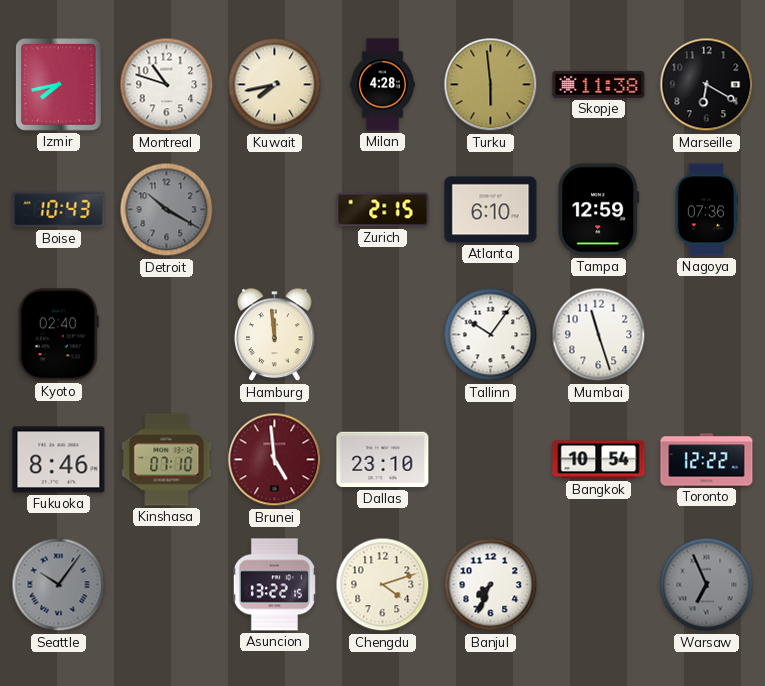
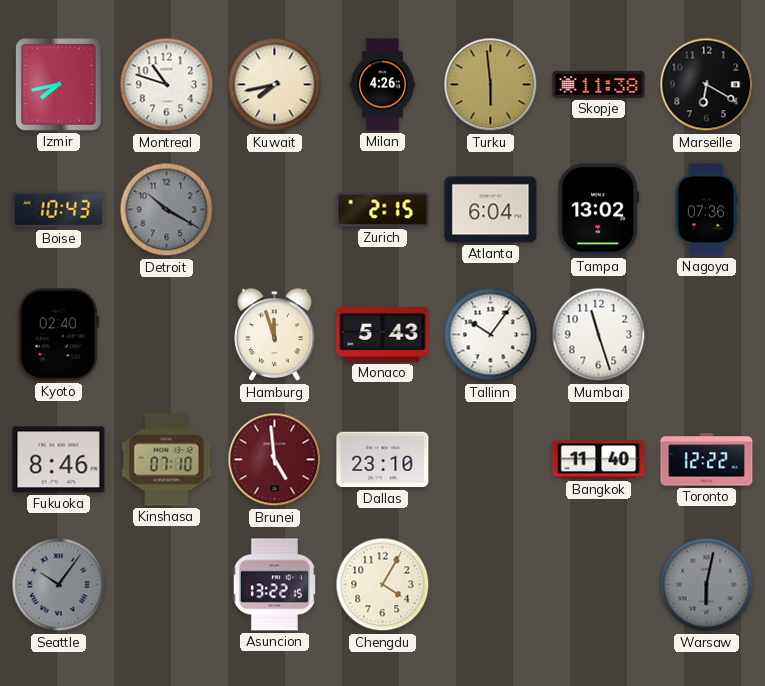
Milan: 4:28 -> 4:26 (382, 85)
Atlanta: 6:10 -> 6:04 (491, 210)
Tampa: 12:59 -> 13:02 (599, 210)
Hamburg: 11:59 -> 11:57 (275, 335)
Monaco: none -> 5:43 (383, 334)
Bangkok: 10:54 -> 11:40 (599, 460)
Chengdu: 4:12 -> 4:05 (383, 585)
Banjul: 7:34 -> none (491, 585)
Warsaw: 6:56 -> 6:02 (707, 585)
